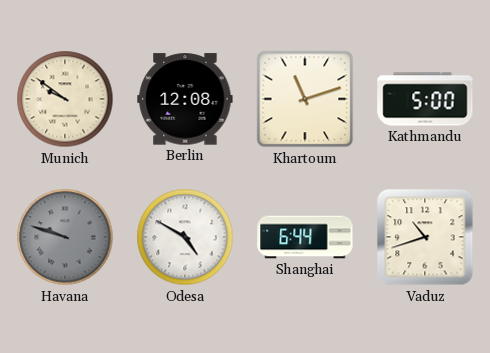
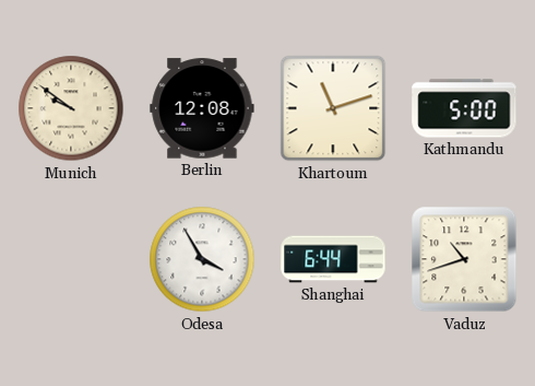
Havana: 9:48 -> none (65, 237)
Odesa: 4:50 -> 3:55 (202, 259)
